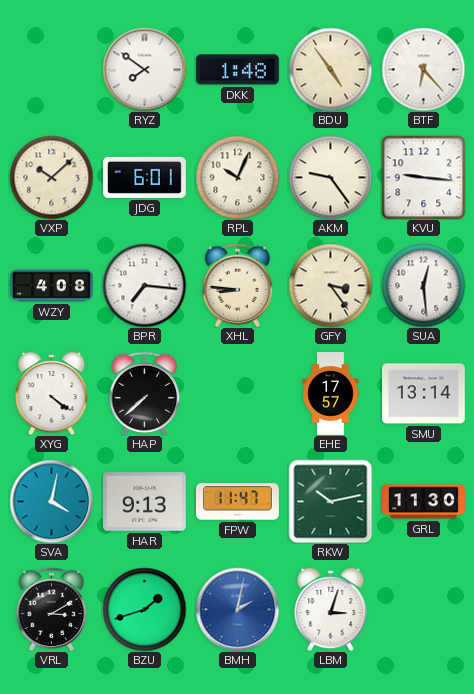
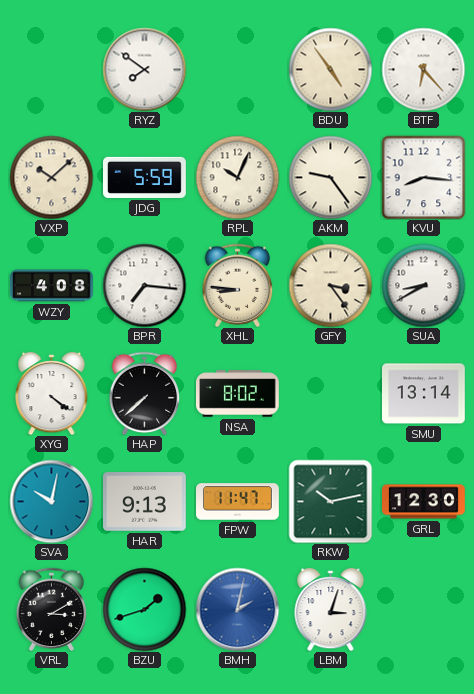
DKK: 1:48 -> none (238, 70)
JDG: 6:01 -> 5:59 (145, 177)
KVU: 9:16 -> 8:16 (423, 177)
SUA: 12:29 -> 8:40 (423, 285)
NSA: none -> 8:02 (238, 394)
EHE: 17:57 -> none (331, 394)
SVA: 4:02 -> 10:02 (51, 501)
GRL: 11:30 -> 12:30 (424, 502)
